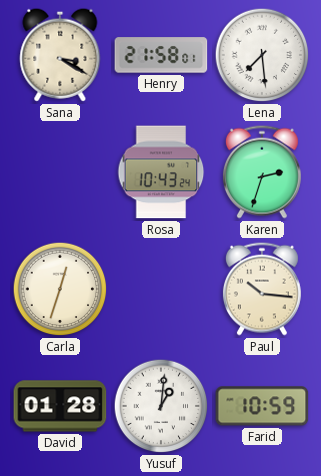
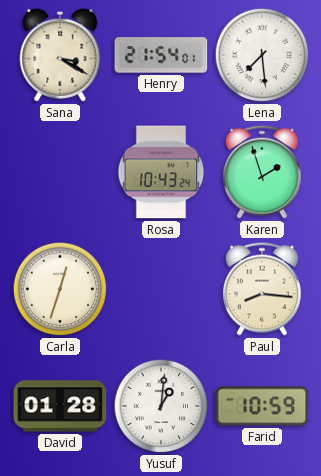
Henry: 21:58 -> 21:54 (161, 55)
Karen: 2:33 -> 1:57 (262, 172)
Paul: 10:16 -> 8:16 (262, 289)
